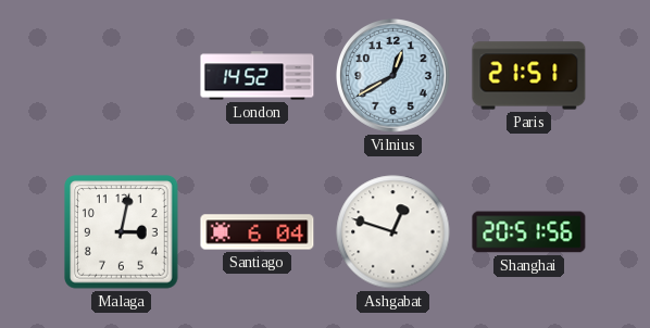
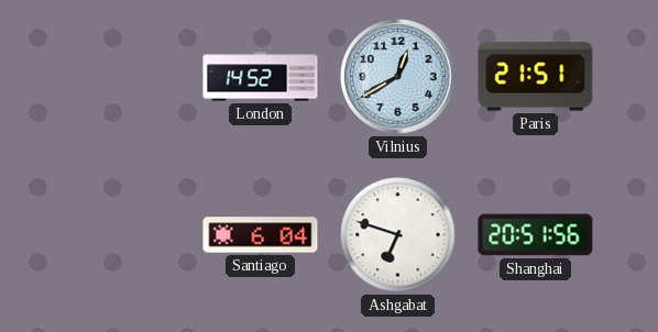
Malaga: 3:02 -> none (122, 232)
Ashgabat: 12:48 -> 6:48 (398, 235)
